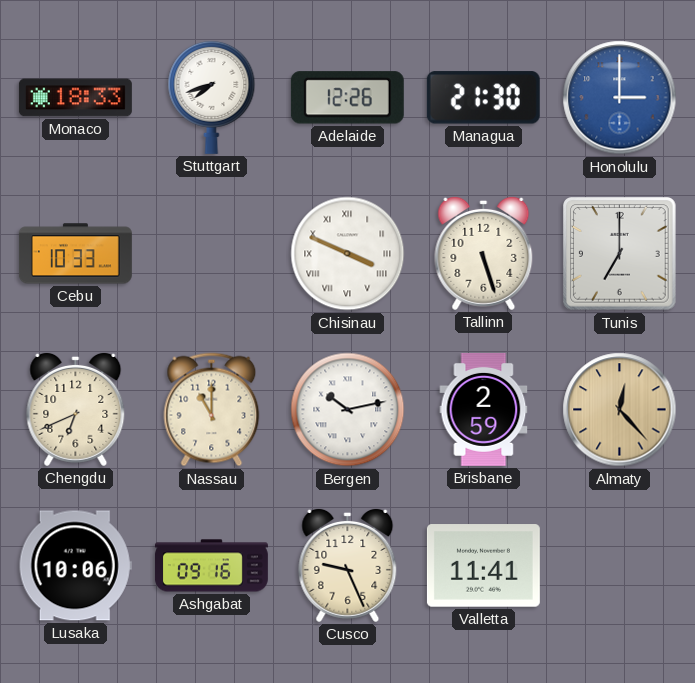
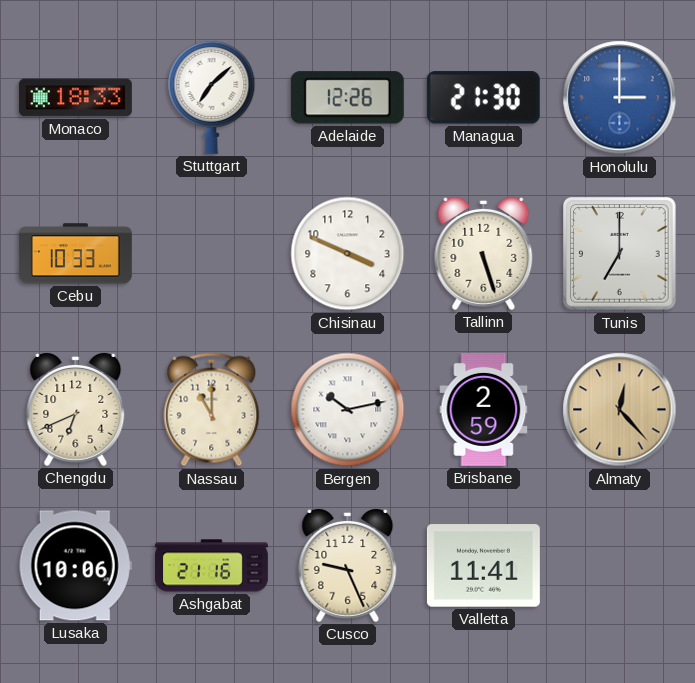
Stuttgart: 7:42 -> 7:08 (212, 97)
Chisinau numerals: Roman -> Arabic (348, 254)
Ashgabat: 09:16 -> 21:16 (211, 566)
